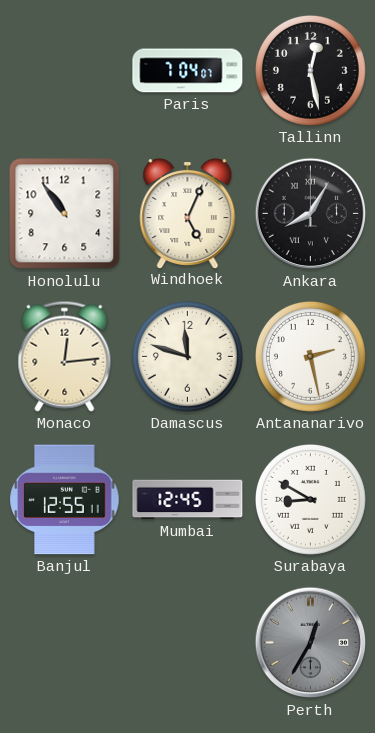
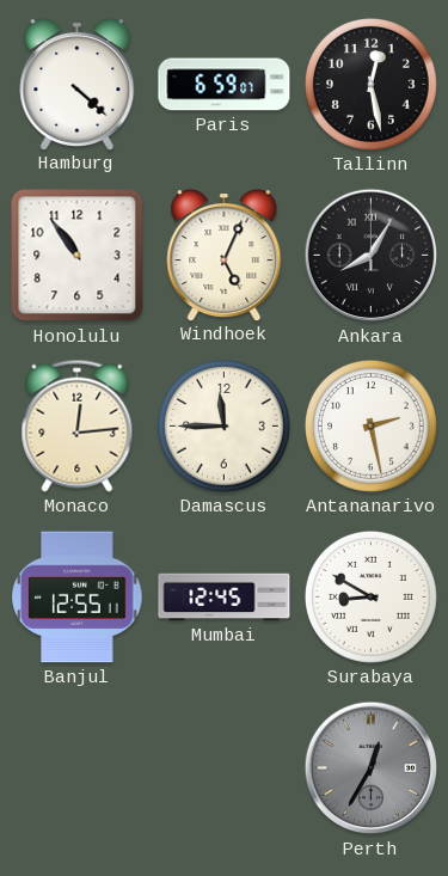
Hamburg: none -> 4:22 (78, 84)
Paris: 7:04 -> 6:59 (225, 85)
Damascus: 11:48 -> 11:45 (223, 425)
